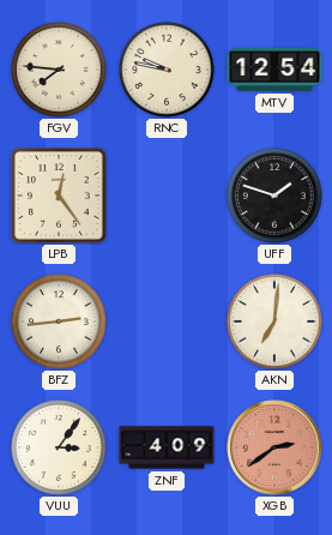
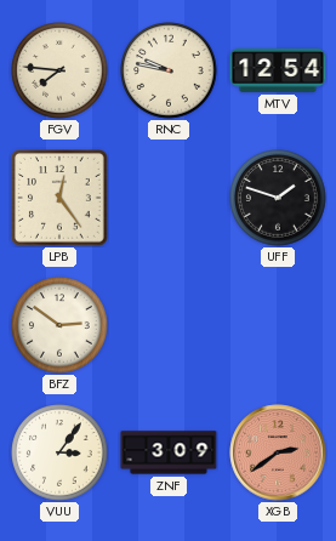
BFZ: 2:44 -> 2:51 (59, 325)
AKN: 7:01 -> none (274, 321)
ZNF: 4:09 -> 3:09 (169, 452)
